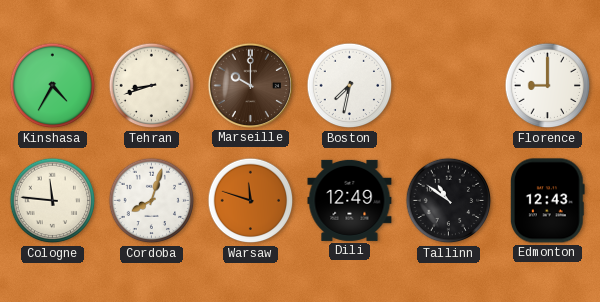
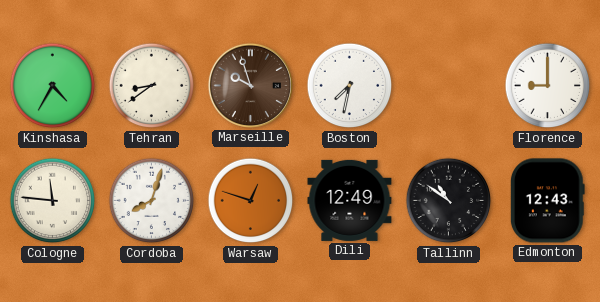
Tehran: 8:42 -> 8:39 (152, 86)
Marseille: 10:00 -> 9:57 (250, 85)
Warsaw: 11:48 -> 12:48 (251, 201)
